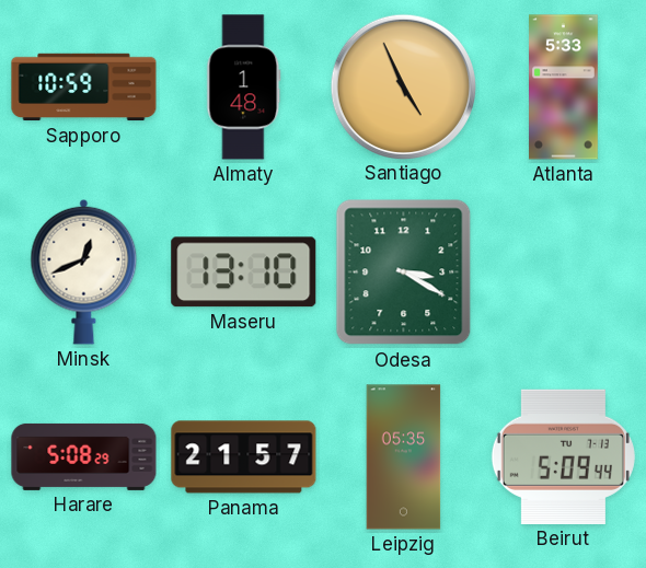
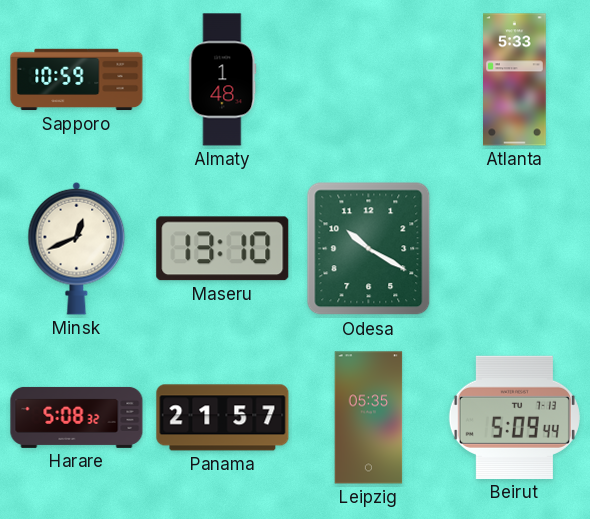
Santiago: 4:56 -> none (403, 86)
Odesa: 3:20 -> 10:20 (369, 249)
Harare: 5:08:29 -> 5:08:32 (77, 417)
